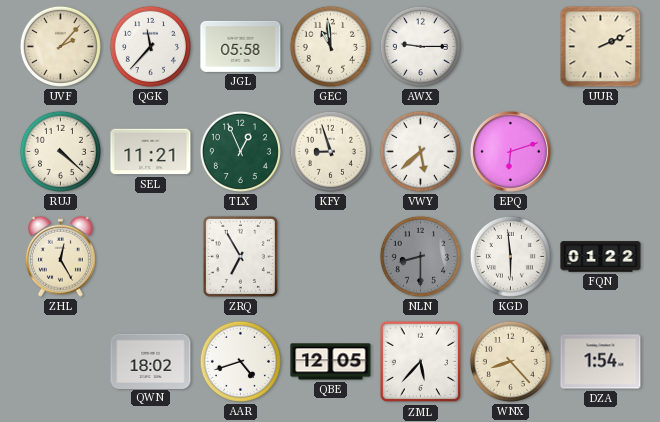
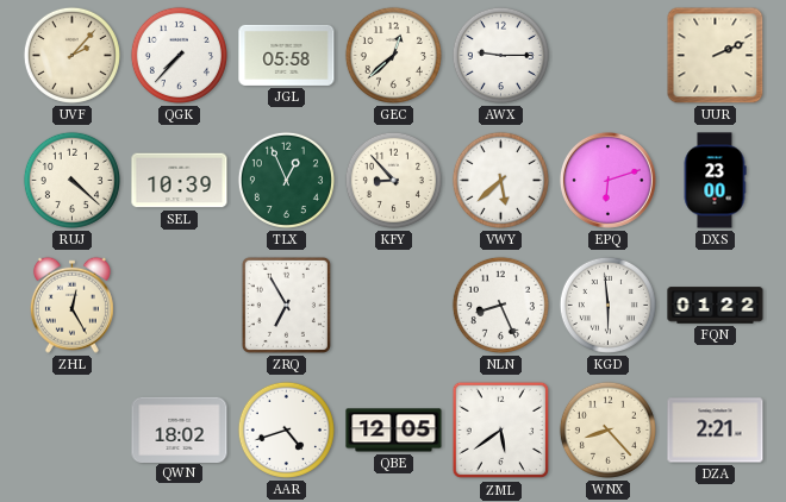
QGK: 11:37 -> 7:37 (179, 55)
GEC: 10:59 -> 12:38 (393, 55)
SEL: 11:21 -> 10:39 (180, 181)
KFY: 8:57 -> 8:53 (393, 180)
DXS: none -> 23:00 (715, 181)
NLN: 8:30 -> 8:26 (500, 305)
NLN dial: grey -> white (500, 305)
ZML: 5:37 -> 5:39 (501, 431)
DZA: 1:54 -> 2:21 (716, 431)
